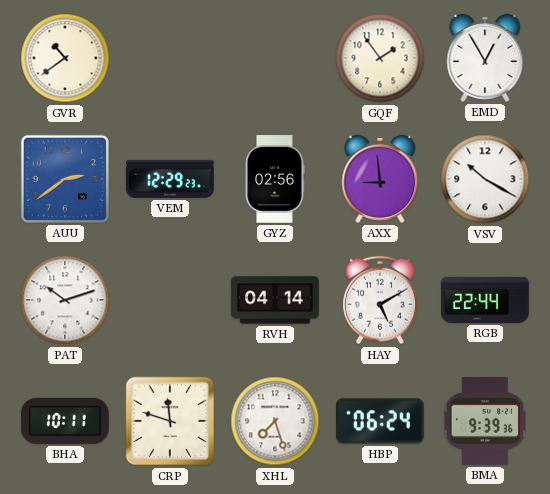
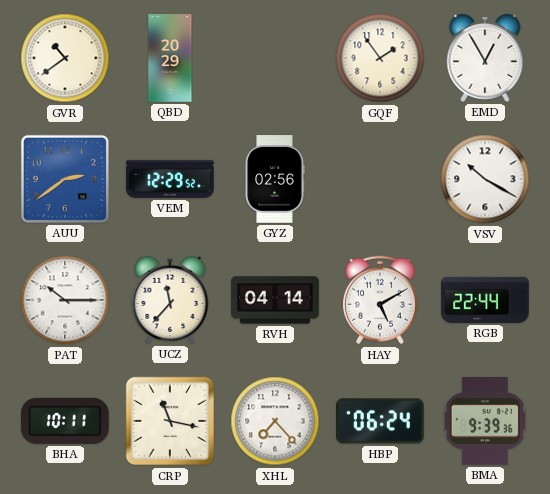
QBD: none -> 20:29 (170, 58)
VEM: 12:29:23 -> 12:29:52 (170, 179)
AXX: 8:59 -> none (380, 179)
PAT: 10:12 -> 10:15 (65, 300)
UCZ: none -> 11:37 (170, 300)
CRP: 11:48 -> 11:17 (170, 421)
XHL: 7:27 -> 7:23 (275, 421)
